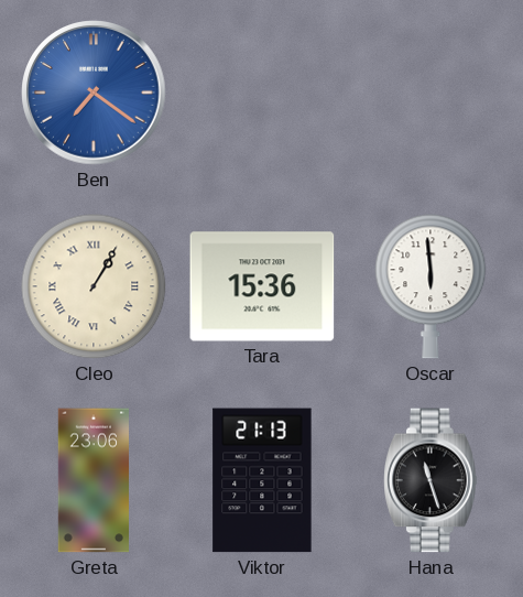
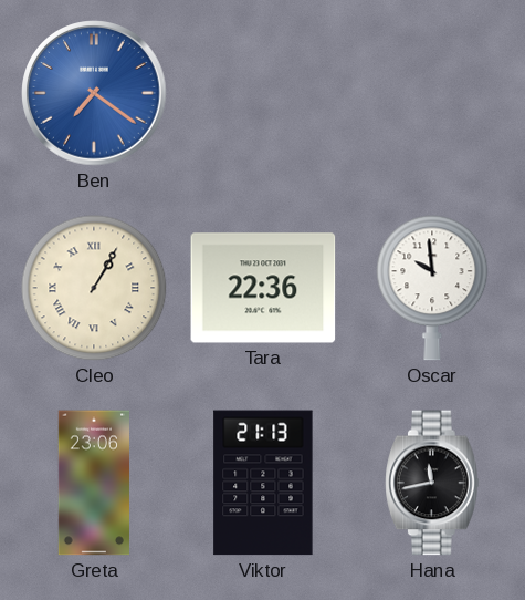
Tara: 15:36 -> 22:36 (263, 288)
Oscar: 5:59 -> 9:59 (432, 288)
Hana: 11:27 -> 11:43 (433, 483)
